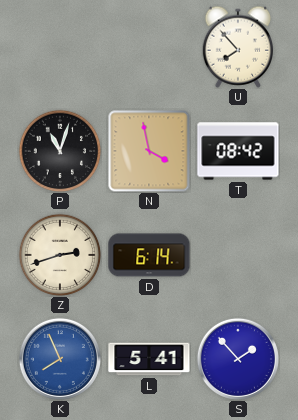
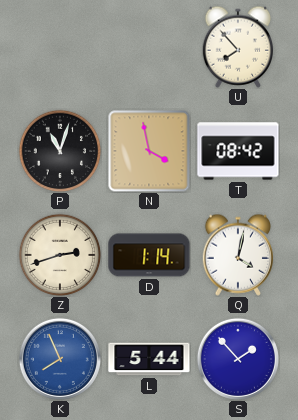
D: 6:14 -> 1:14 (149, 255)
Q: none -> 4:02 (237, 255)
L: 5:41 -> 5:44 (149, 359)
